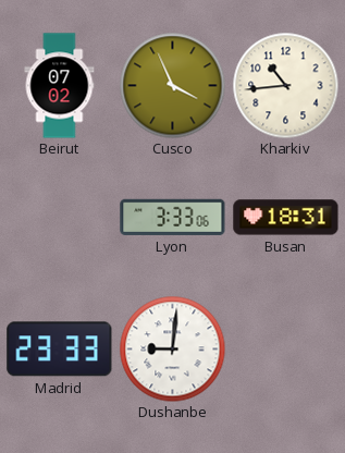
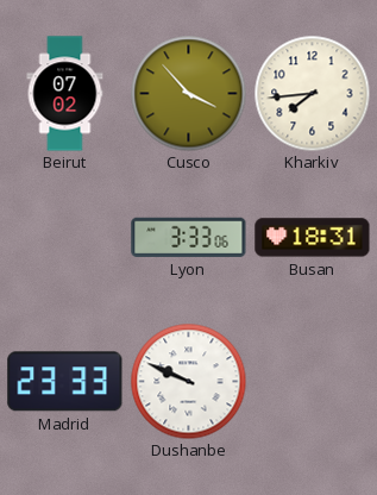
Cusco: 3:56 -> 3:53 (188, 93)
Kharkiv: 10:44 -> 7:44 (312, 93)
Dushanbe: 9:01 -> 9:49 (188, 381)
